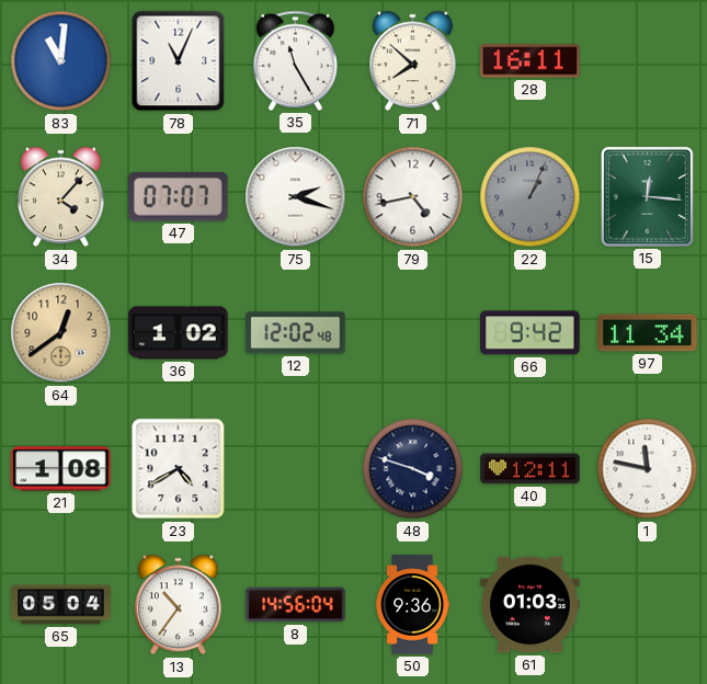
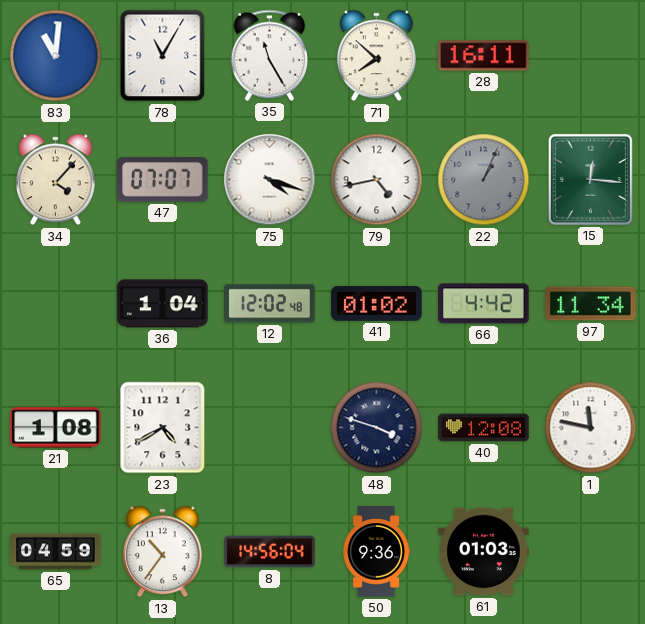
78: 11:04 -> 11:05 (163, 56)
75: 2:18 -> 4:18 (270, 180)
64: 12:39 -> none (61, 333)
36: 1:02 -> 1:04 (163, 304)
41: none -> 01:02 (377, 303)
66: 9:42 -> 4:42 (484, 304)
40: 12:11 -> 12:08 (484, 428)
65: 05:04 -> 04:59 (56, 552)
